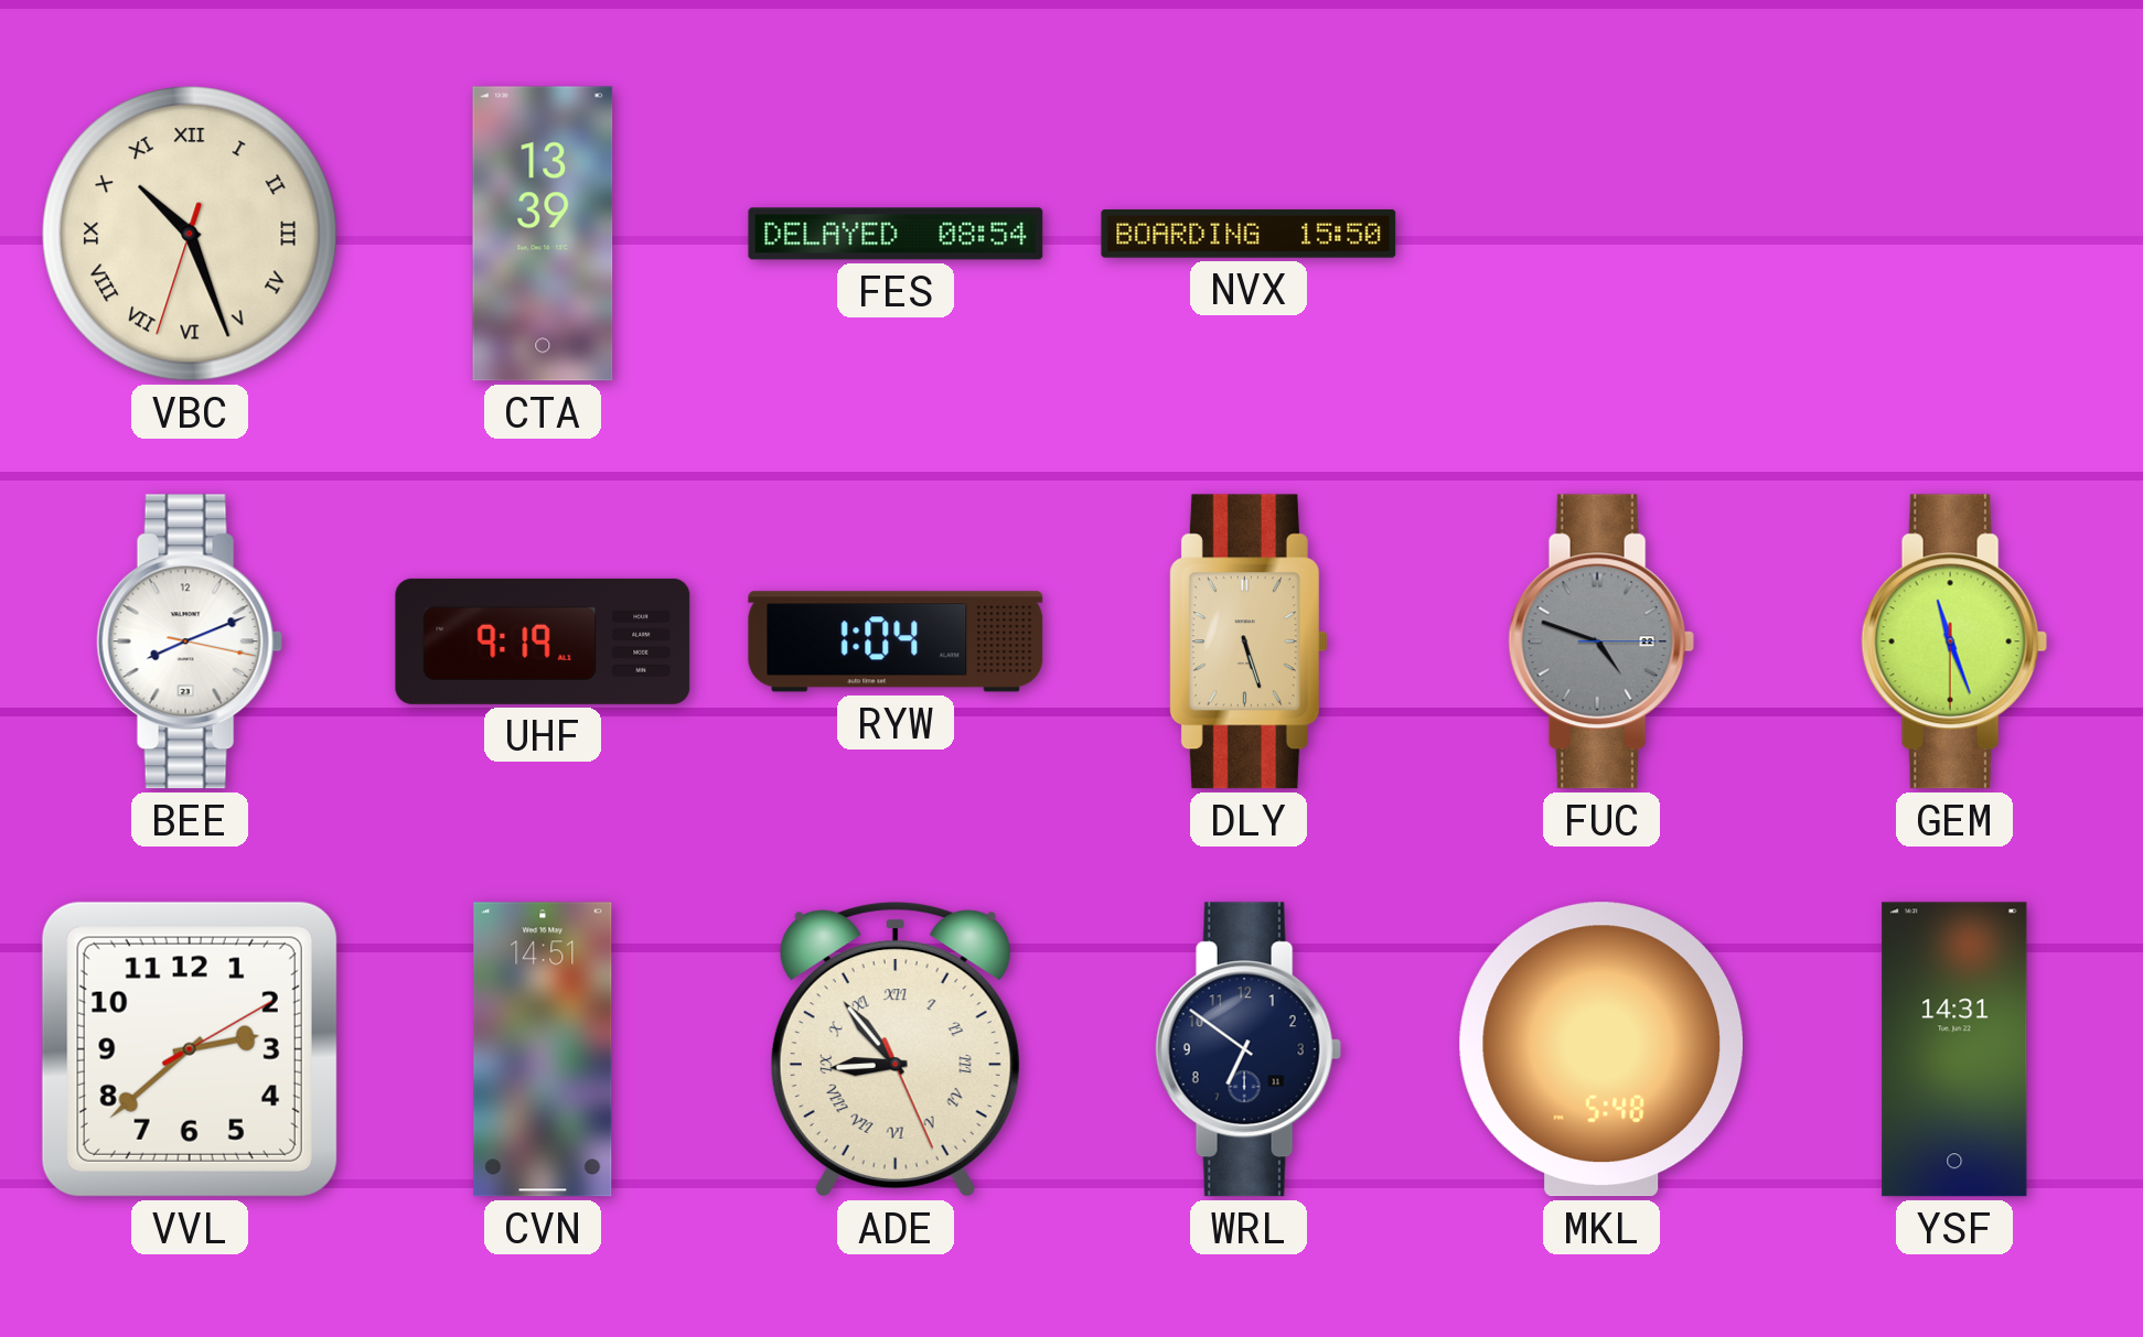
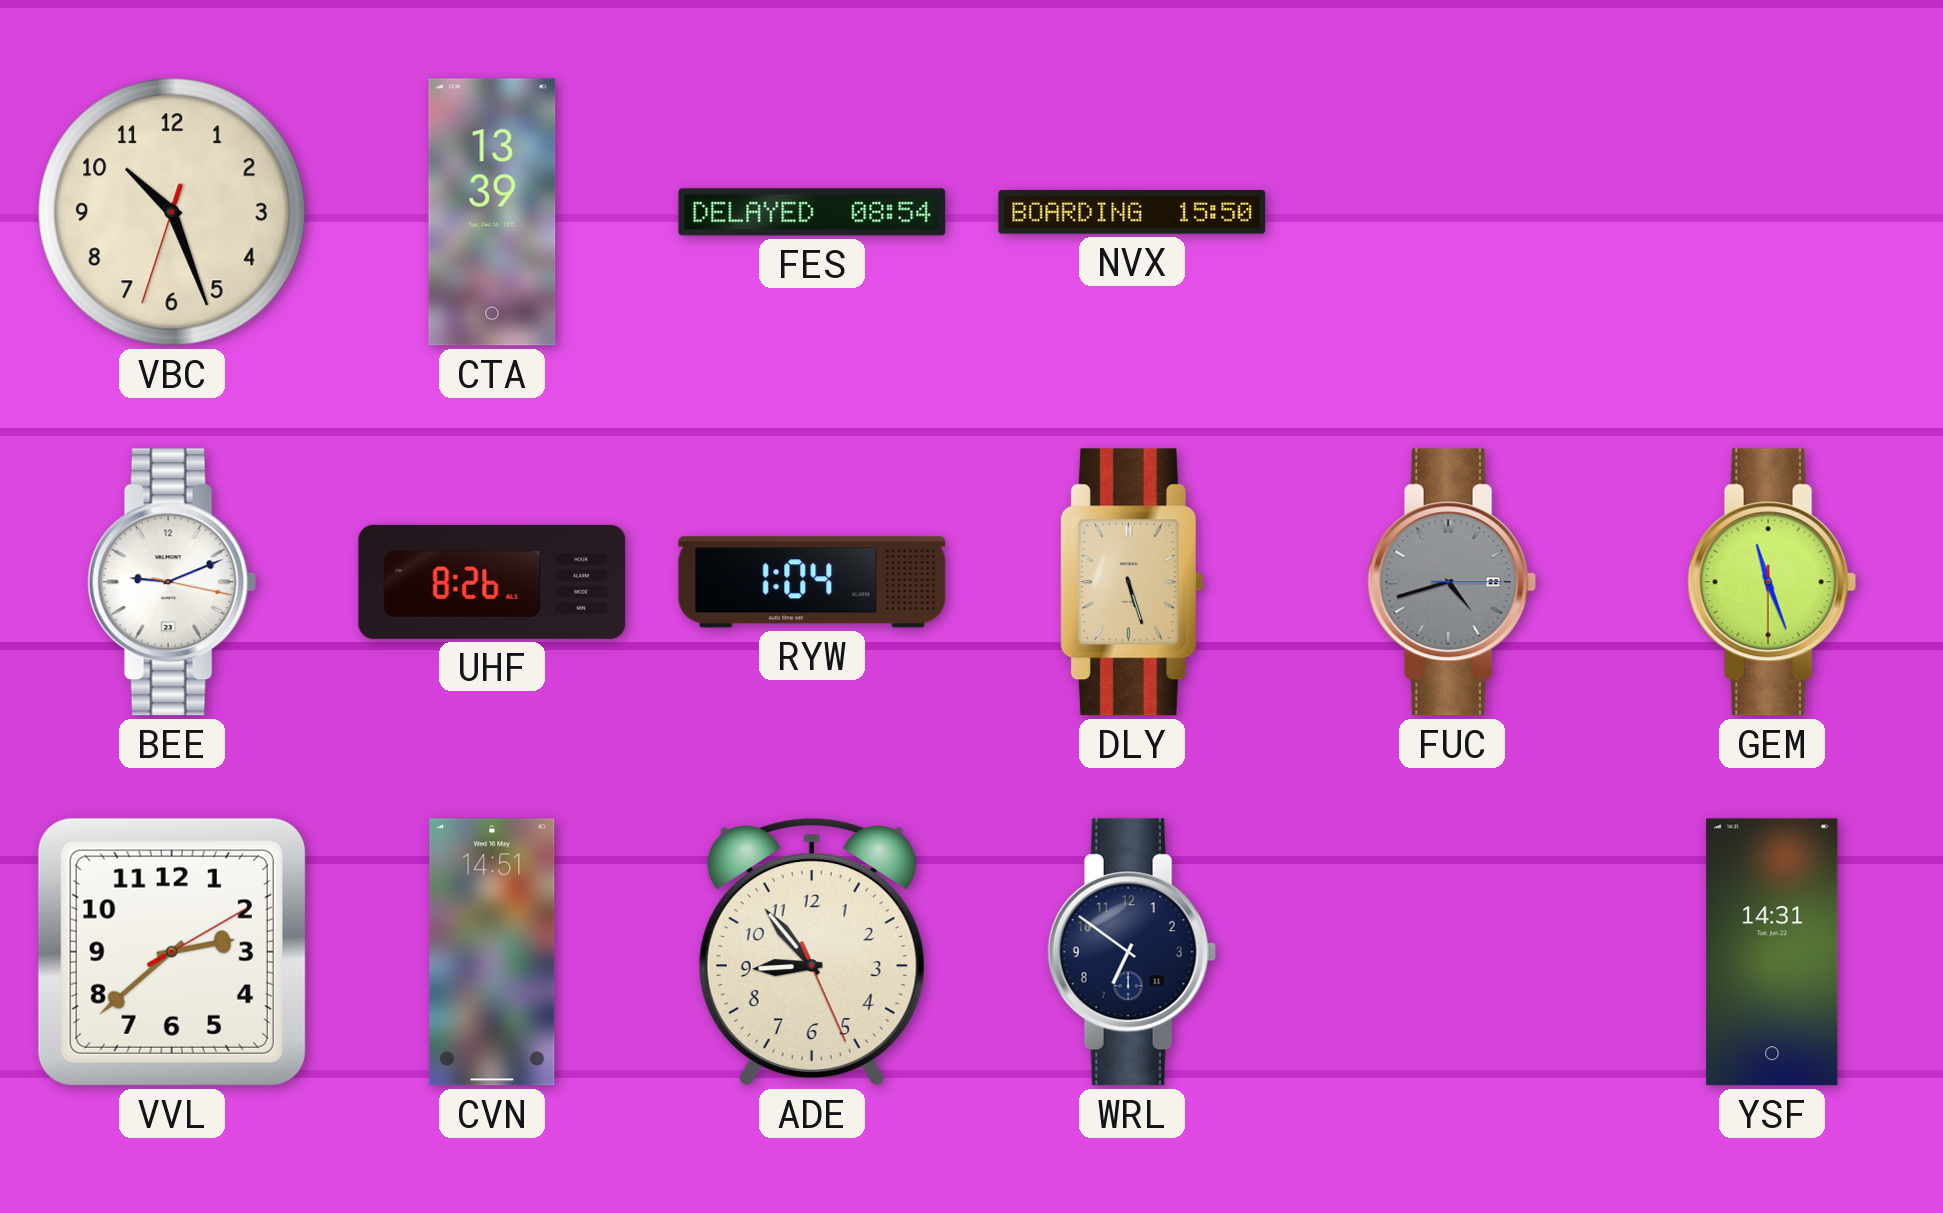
VBC numerals: Roman -> Arabic (172, 212)
BEE: 8:11 -> 9:11 (172, 582)
UHF: 9:19 -> 8:26 (492, 582)
FUC: 4:48 -> 4:42 (1452, 582)
ADE numerals: Roman -> Arabic (812, 952)
MKL: 5:48 -> none (1600, 1049)
